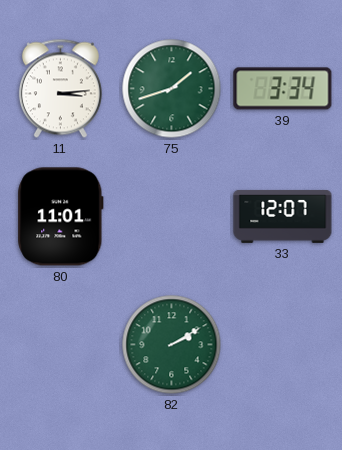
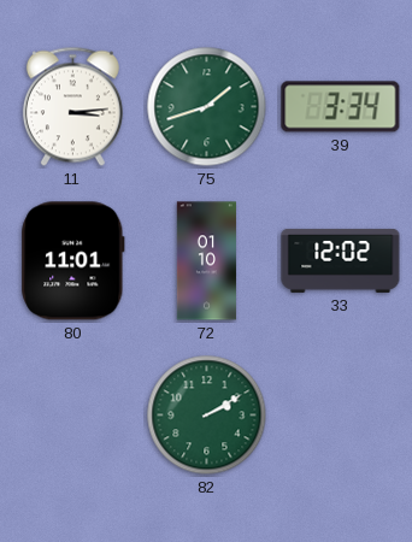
72: none -> 01:10 (206, 261)
33: 12:07 -> 12:02 (341, 260)
